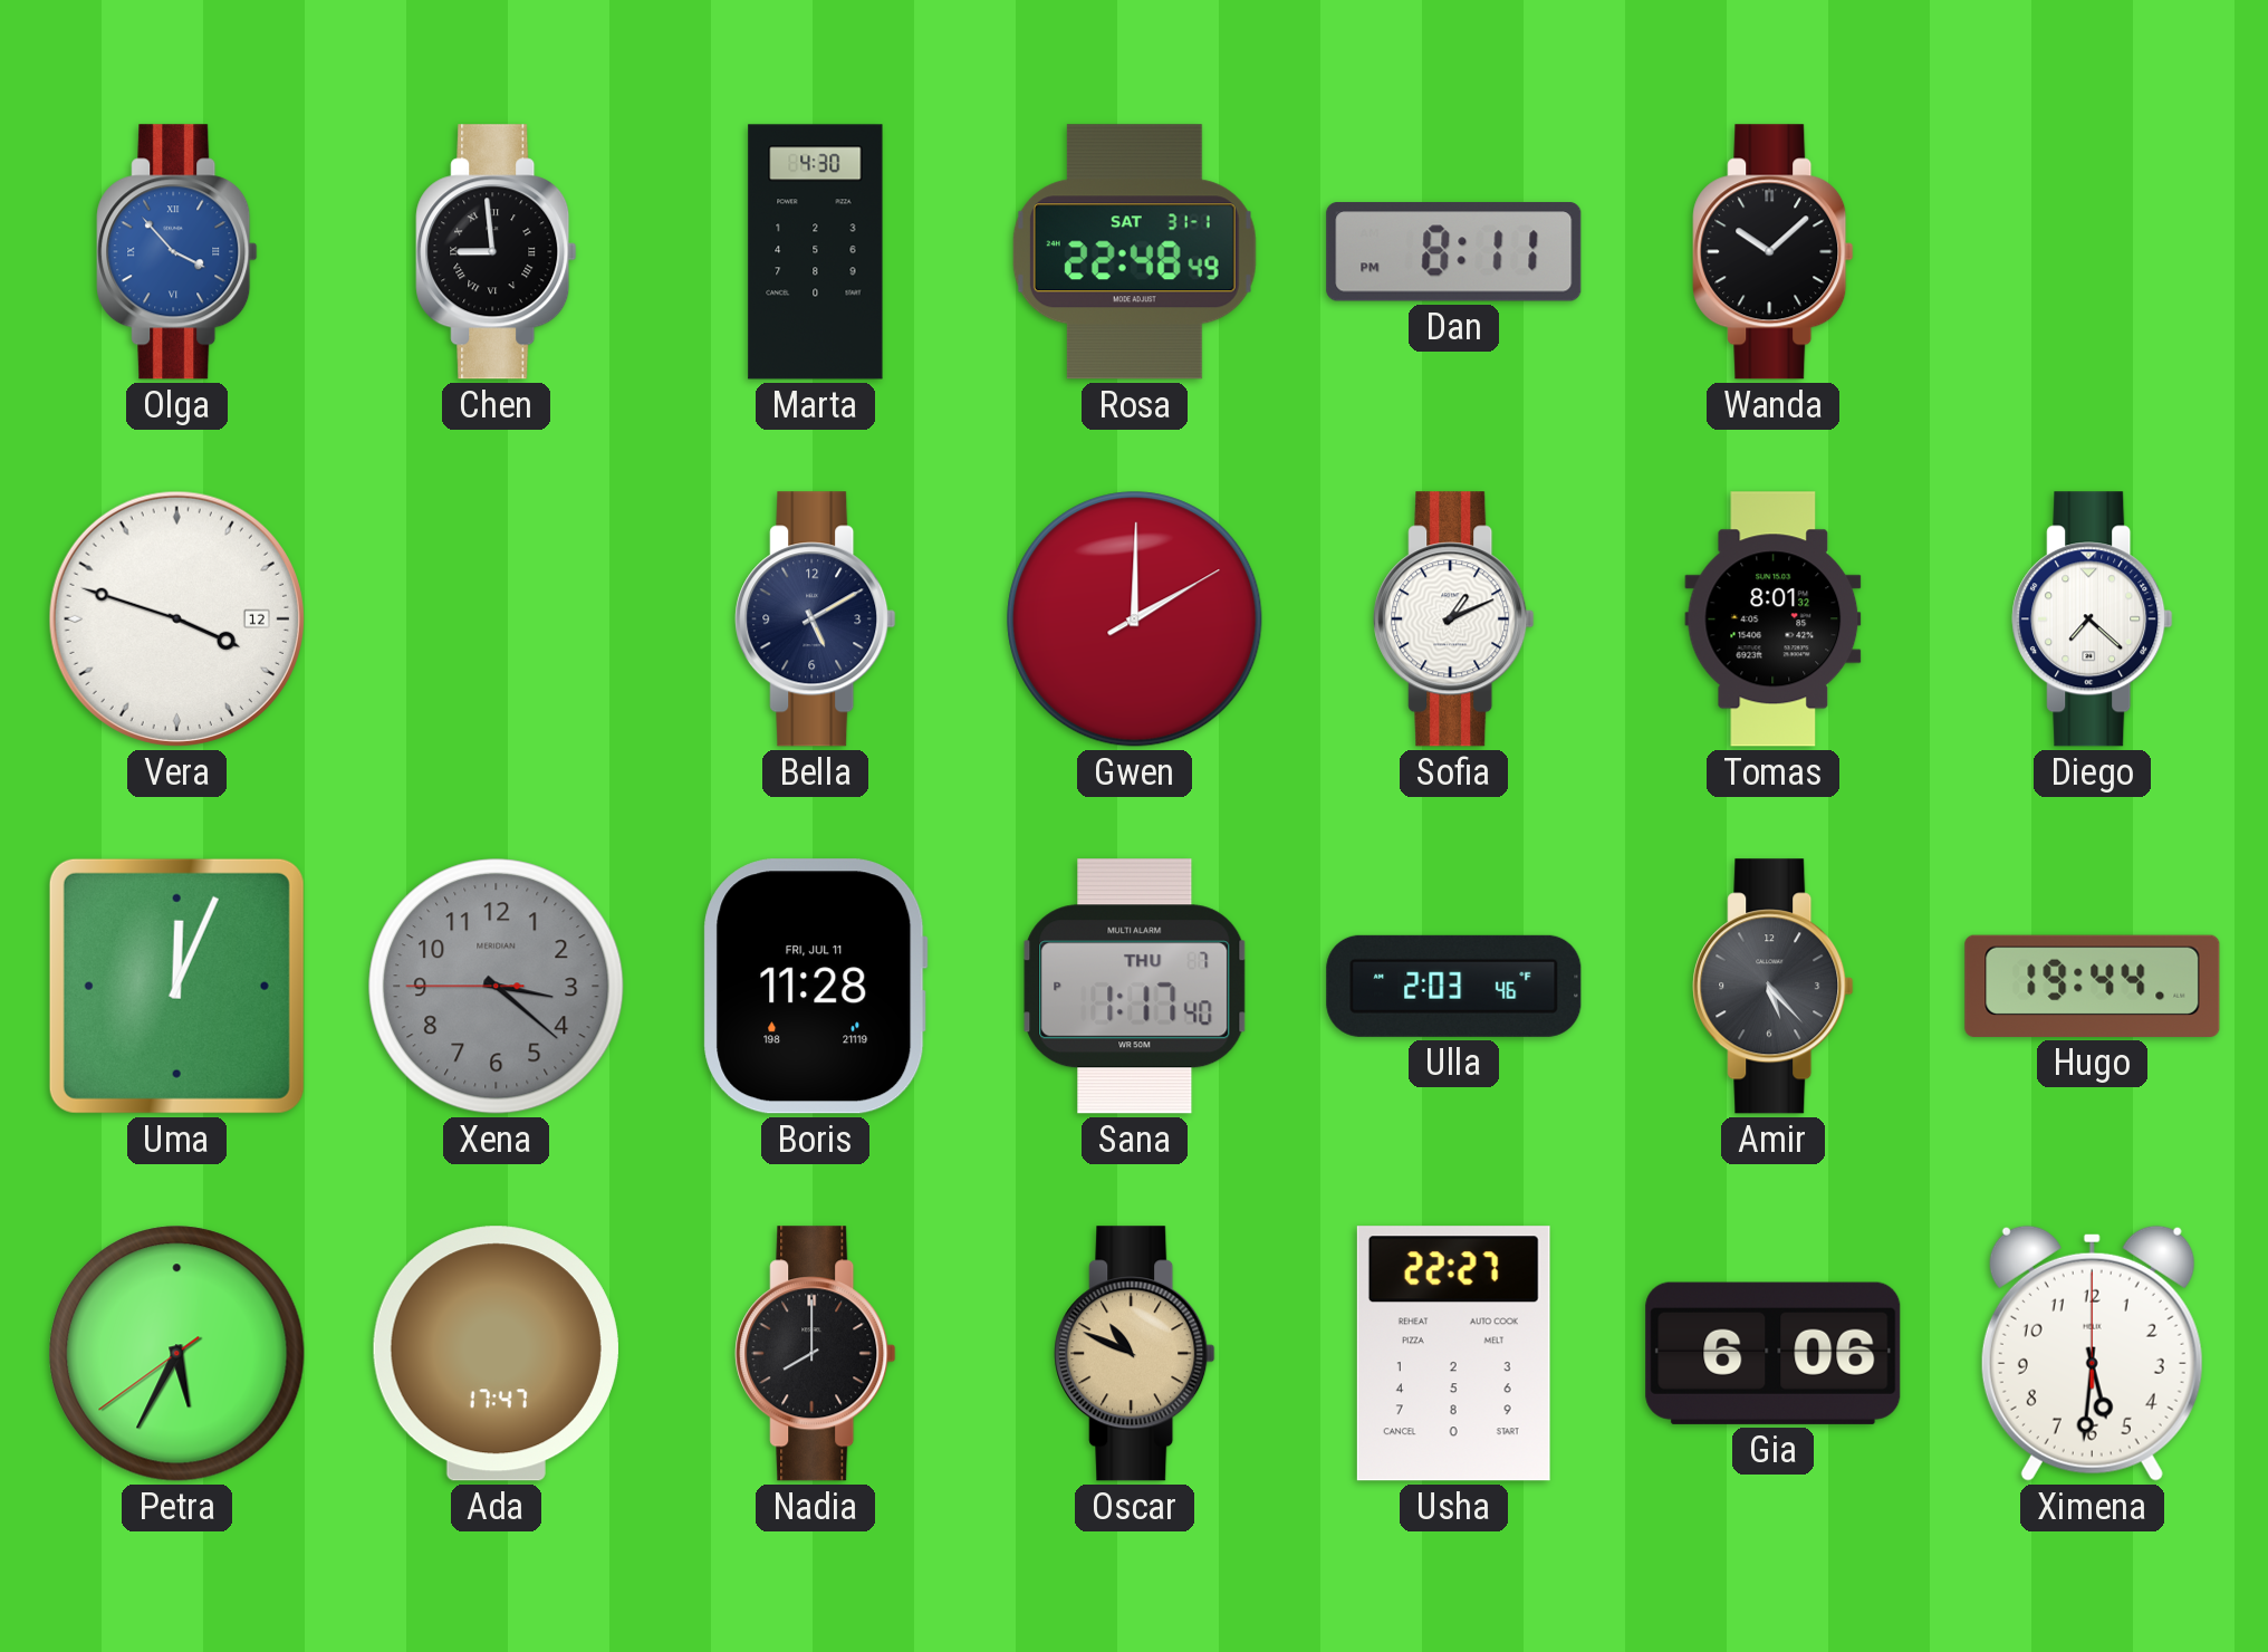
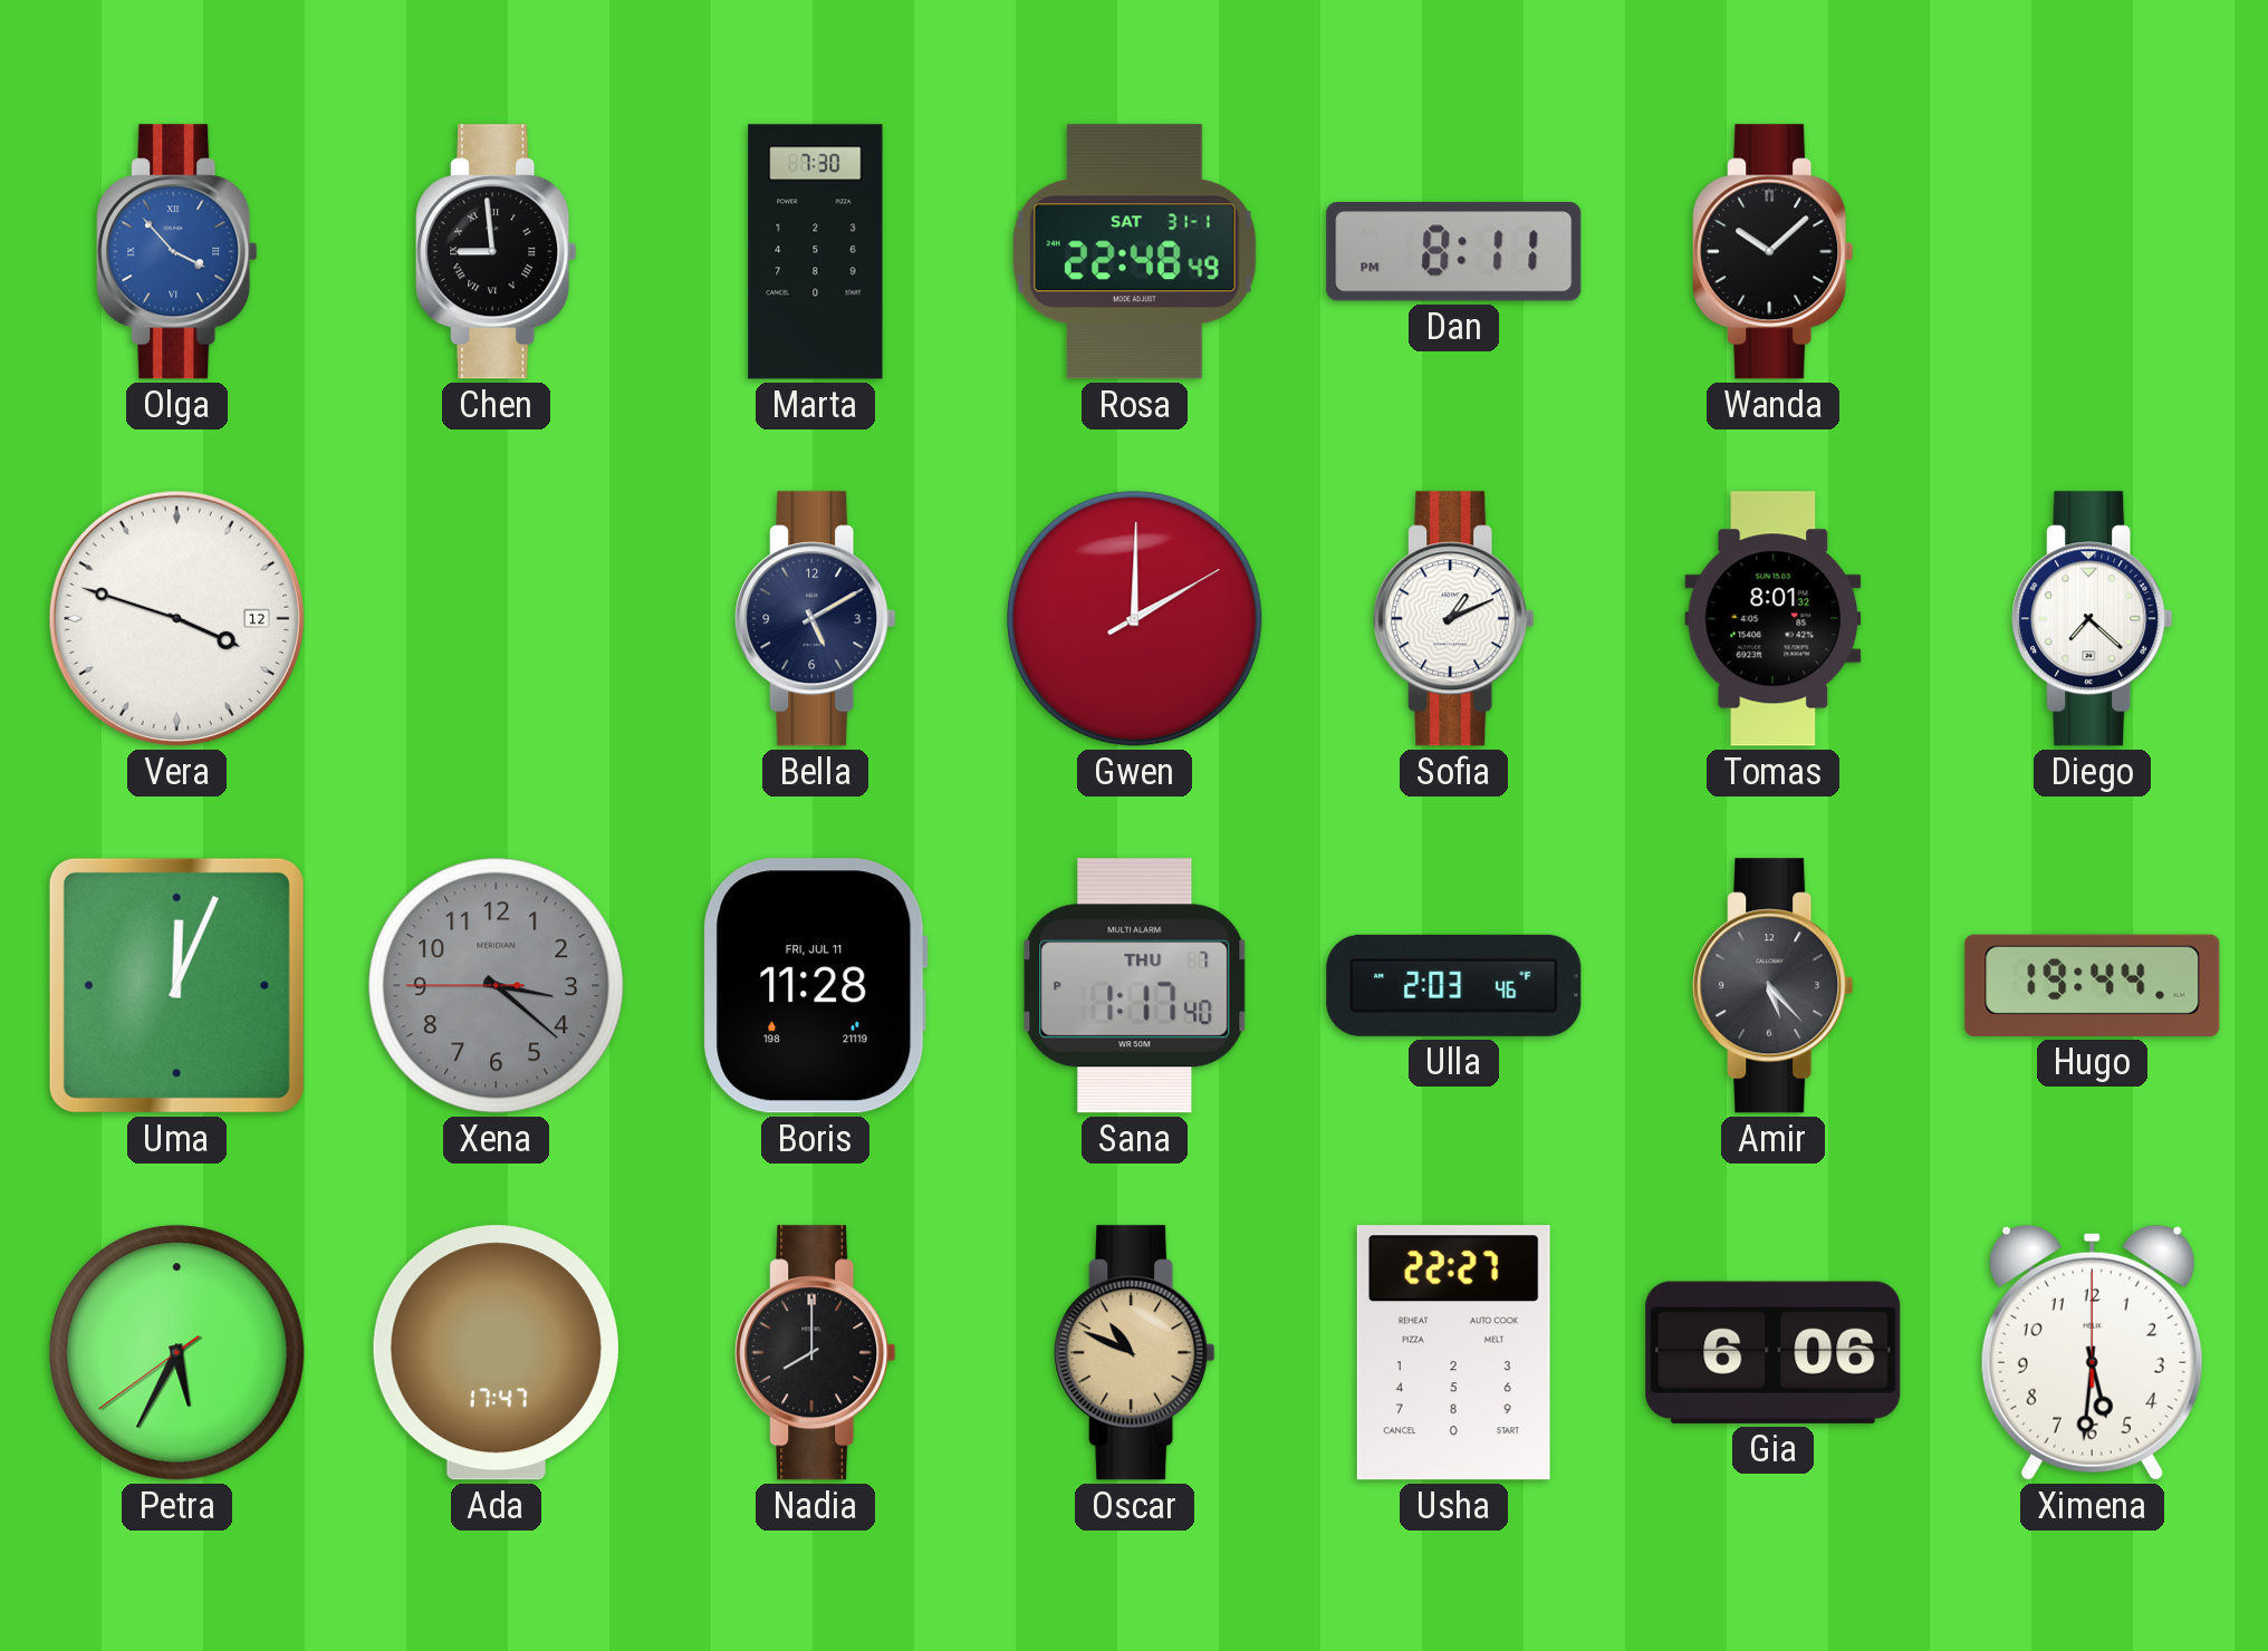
Marta: 4:30 -> 7:30 (816, 252)
